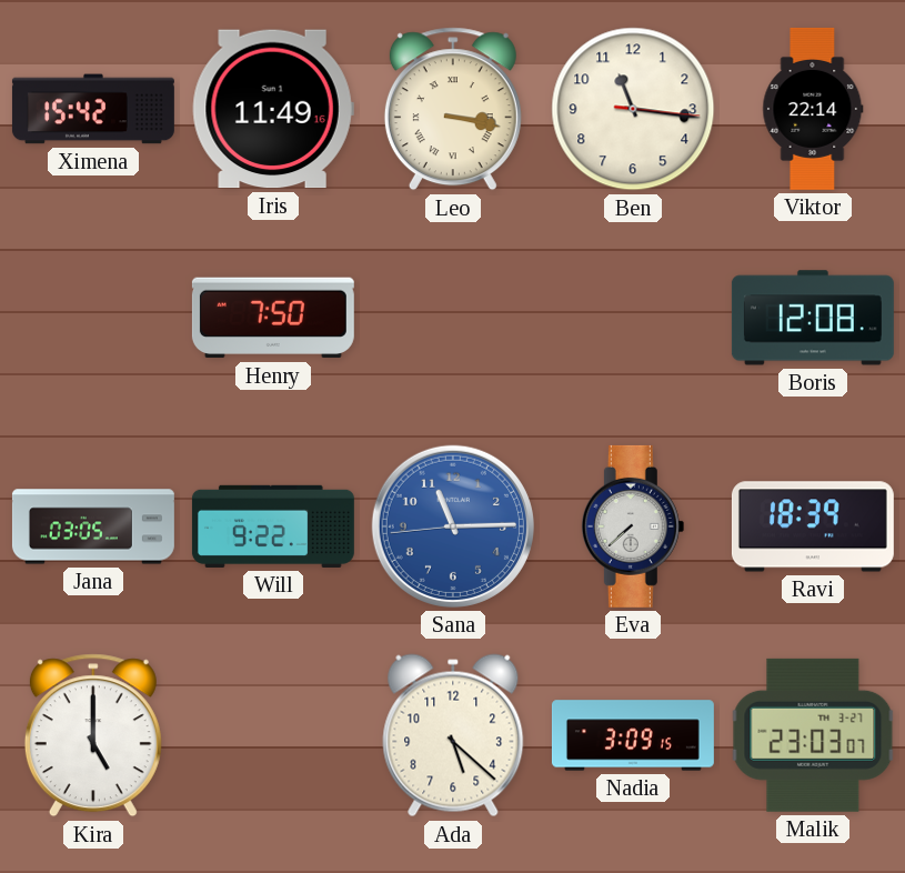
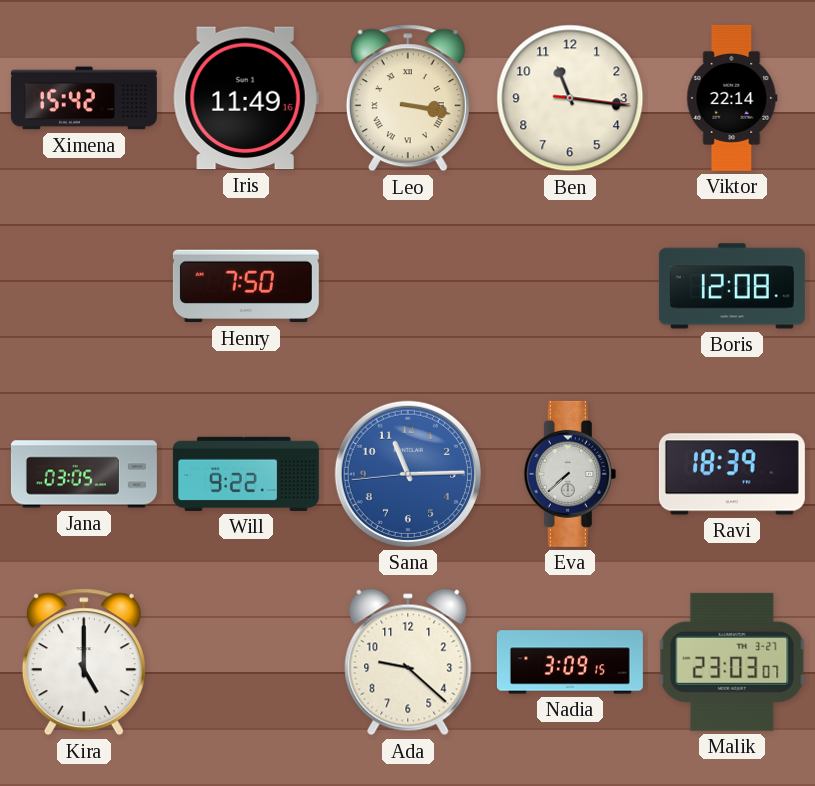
Ada: 5:22 -> 9:22 (408, 662)
